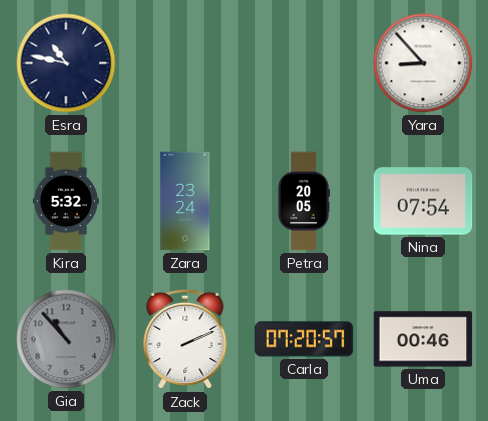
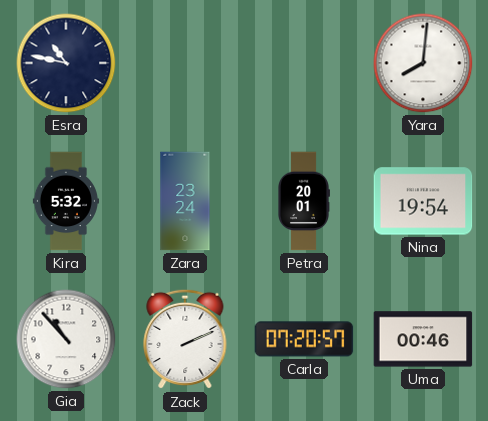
Yara: 8:53 -> 8:01 (423, 63)
Petra: 20:05 -> 20:01 (304, 201)
Nina: 07:54 -> 19:54 (423, 201)
Gia dial: grey -> white (66, 339)
